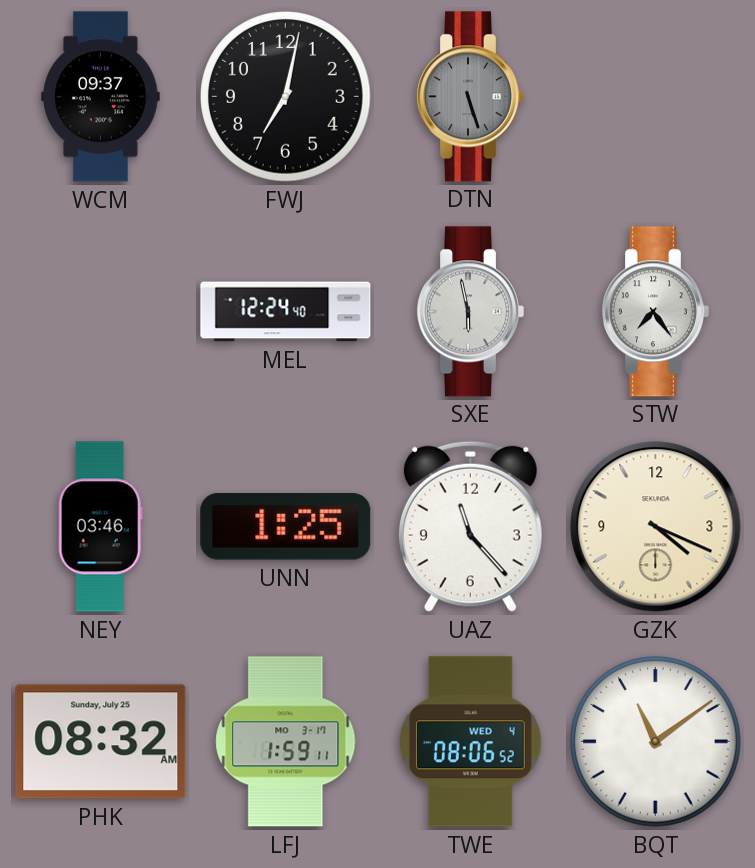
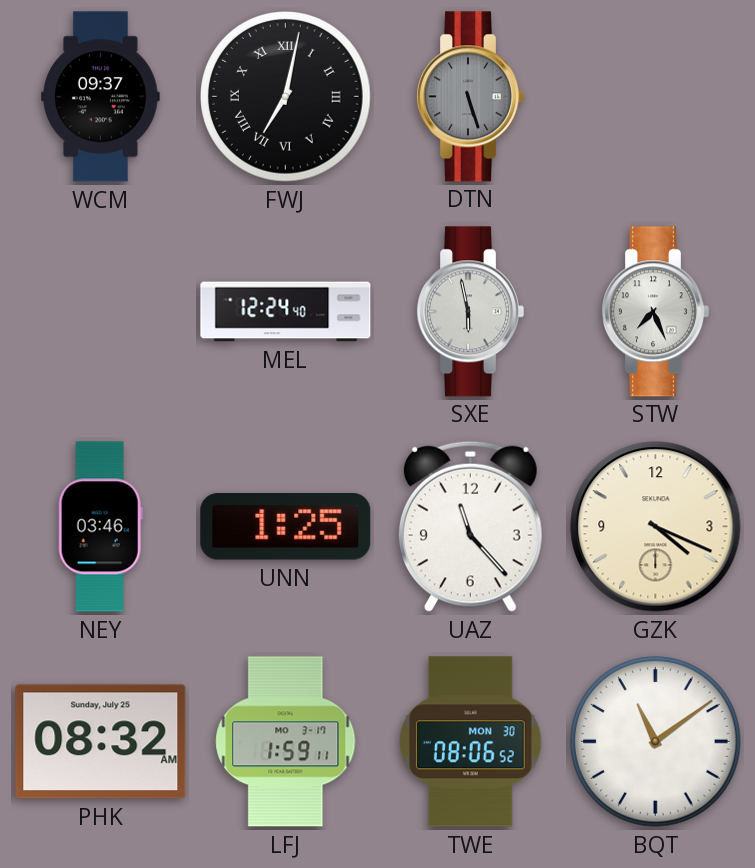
FWJ numerals: Arabic -> Roman (286, 97)
STW: 7:24 -> 7:26 (655, 312)
TWE date: WED 4 -> MON 30 (470, 742)
